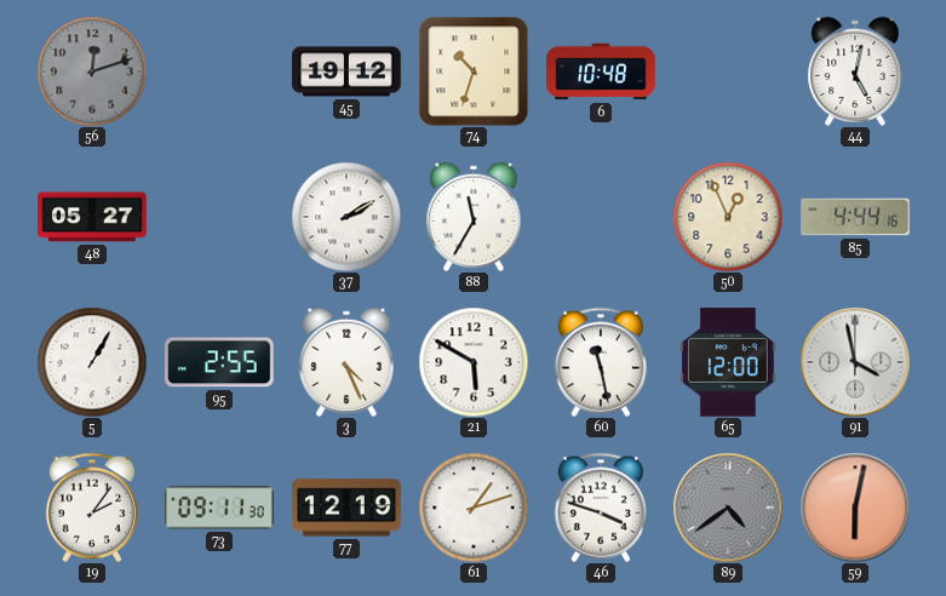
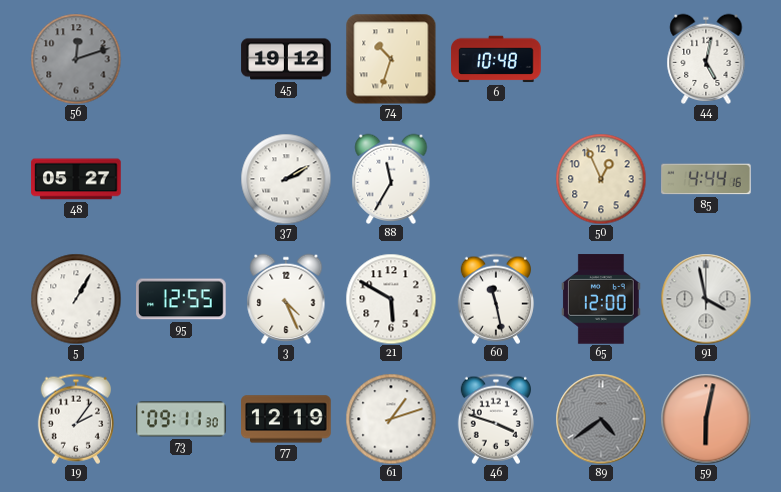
95: 2:55 -> 12:55 (181, 299)
